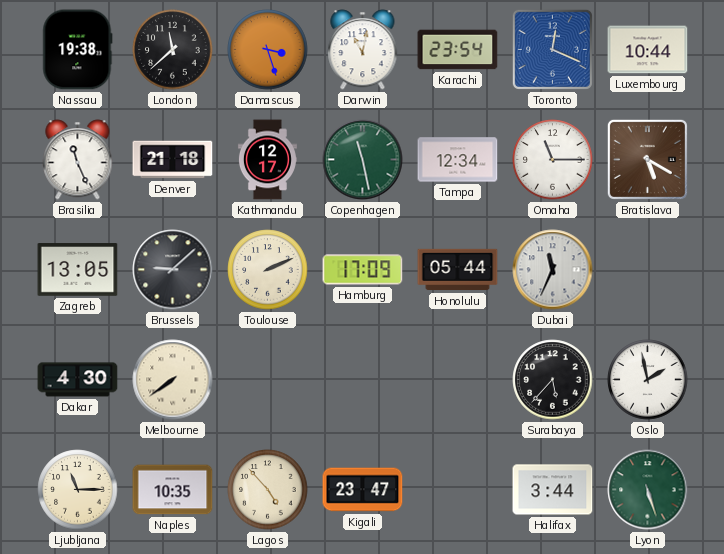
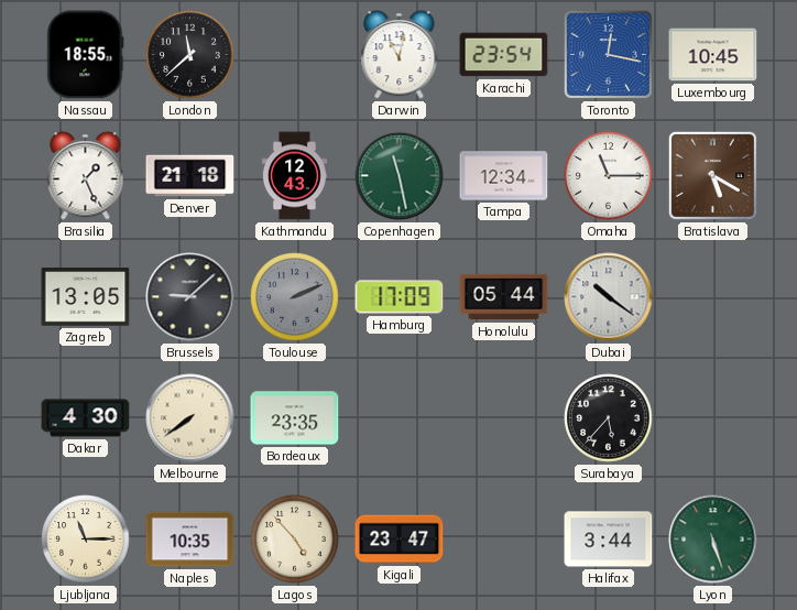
Nassau: 19:38 -> 18:55 (86, 55)
Damascus: 3:27 -> none (268, 50)
Toronto: 12:19 -> 12:17 (608, 54)
Luxembourg: 10:44 -> 10:45 (713, 55)
Brasilia: 11:26 -> 1:26 (86, 176)
Kathmandu: 12:17 -> 12:43 (294, 176)
Toulouse dial: cream -> grey (295, 297)
Dubai: 11:34 -> 10:21 (609, 297)
Bordeaux: none -> 23:35 (295, 418)
Oslo: 1:58 -> none (648, 380)
